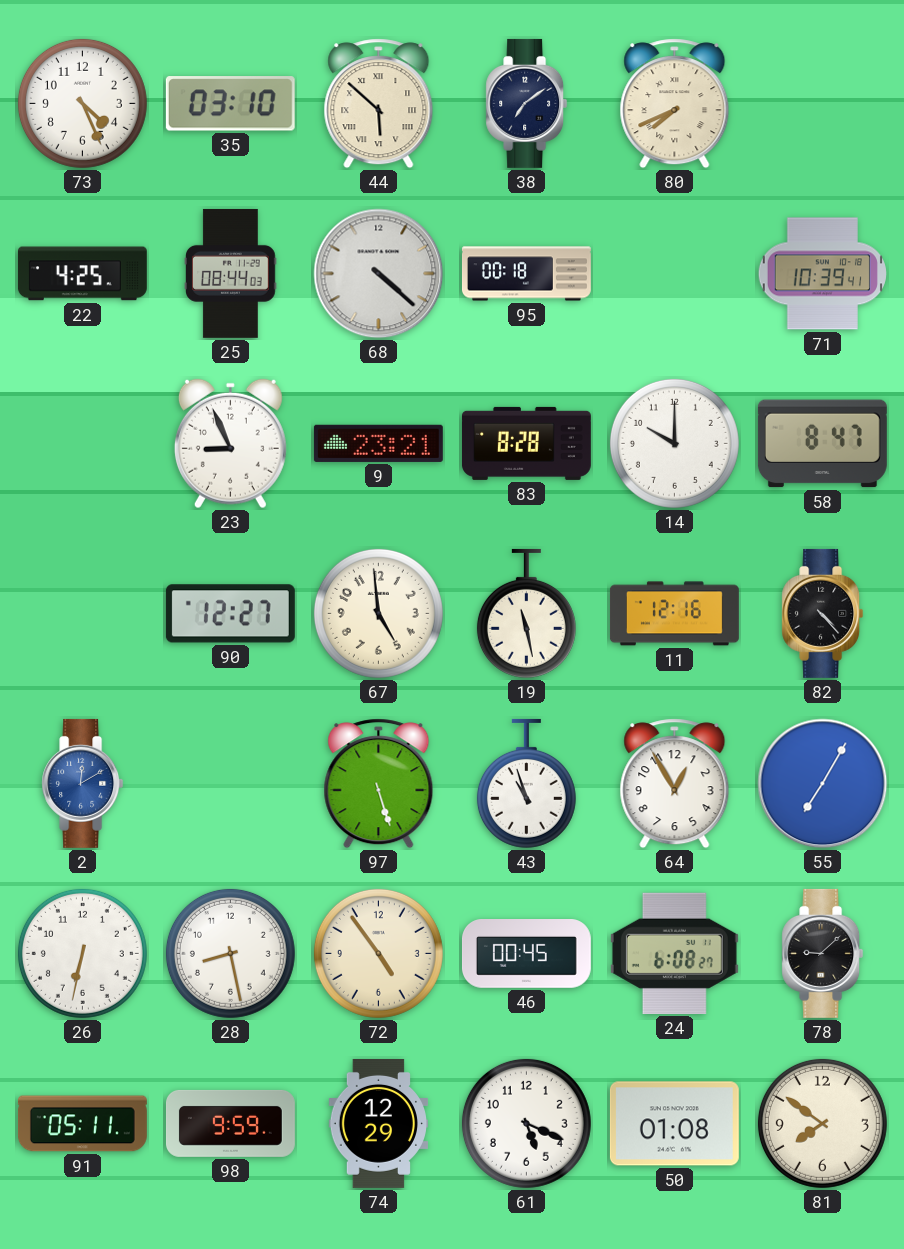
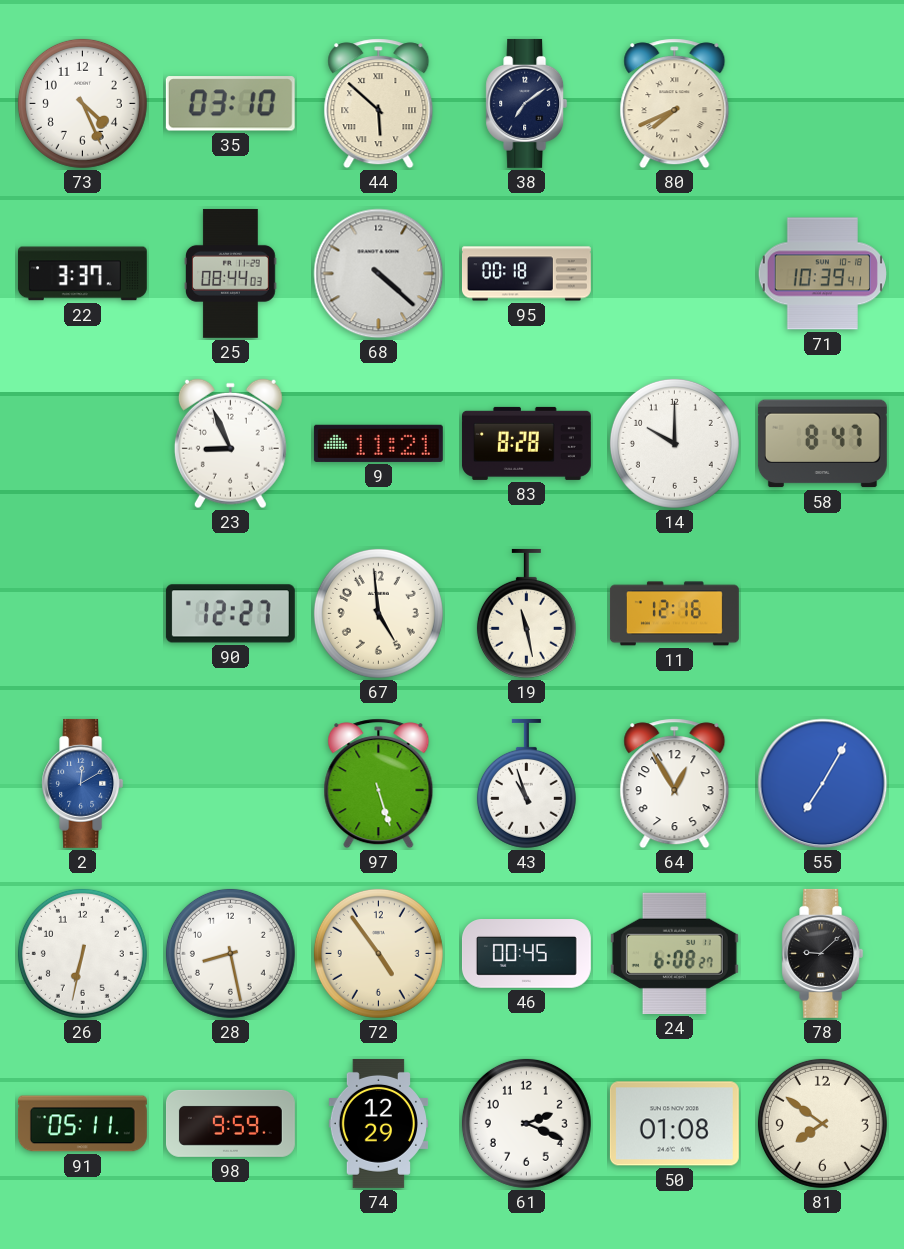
22: 4:25 -> 3:37 (82, 274)
9: 23:21 -> 11:21 (378, 443)
82: 4:23 -> none (823, 613)
61: 5:19 -> 2:19 (526, 1123)
